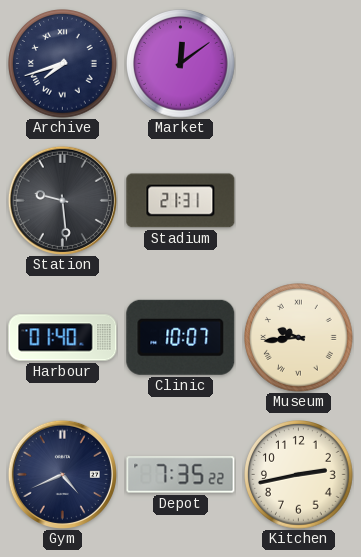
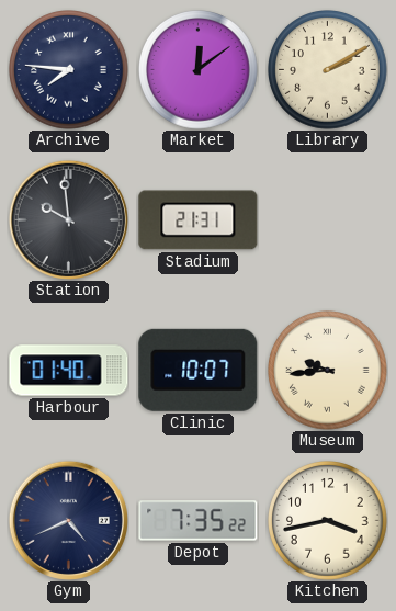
Archive: 7:42 -> 7:46 (69, 70)
Library: none -> 2:10 (328, 70)
Station: 9:29 -> 9:59 (68, 219)
Kitchen: 2:43 -> 3:43 (328, 521)
